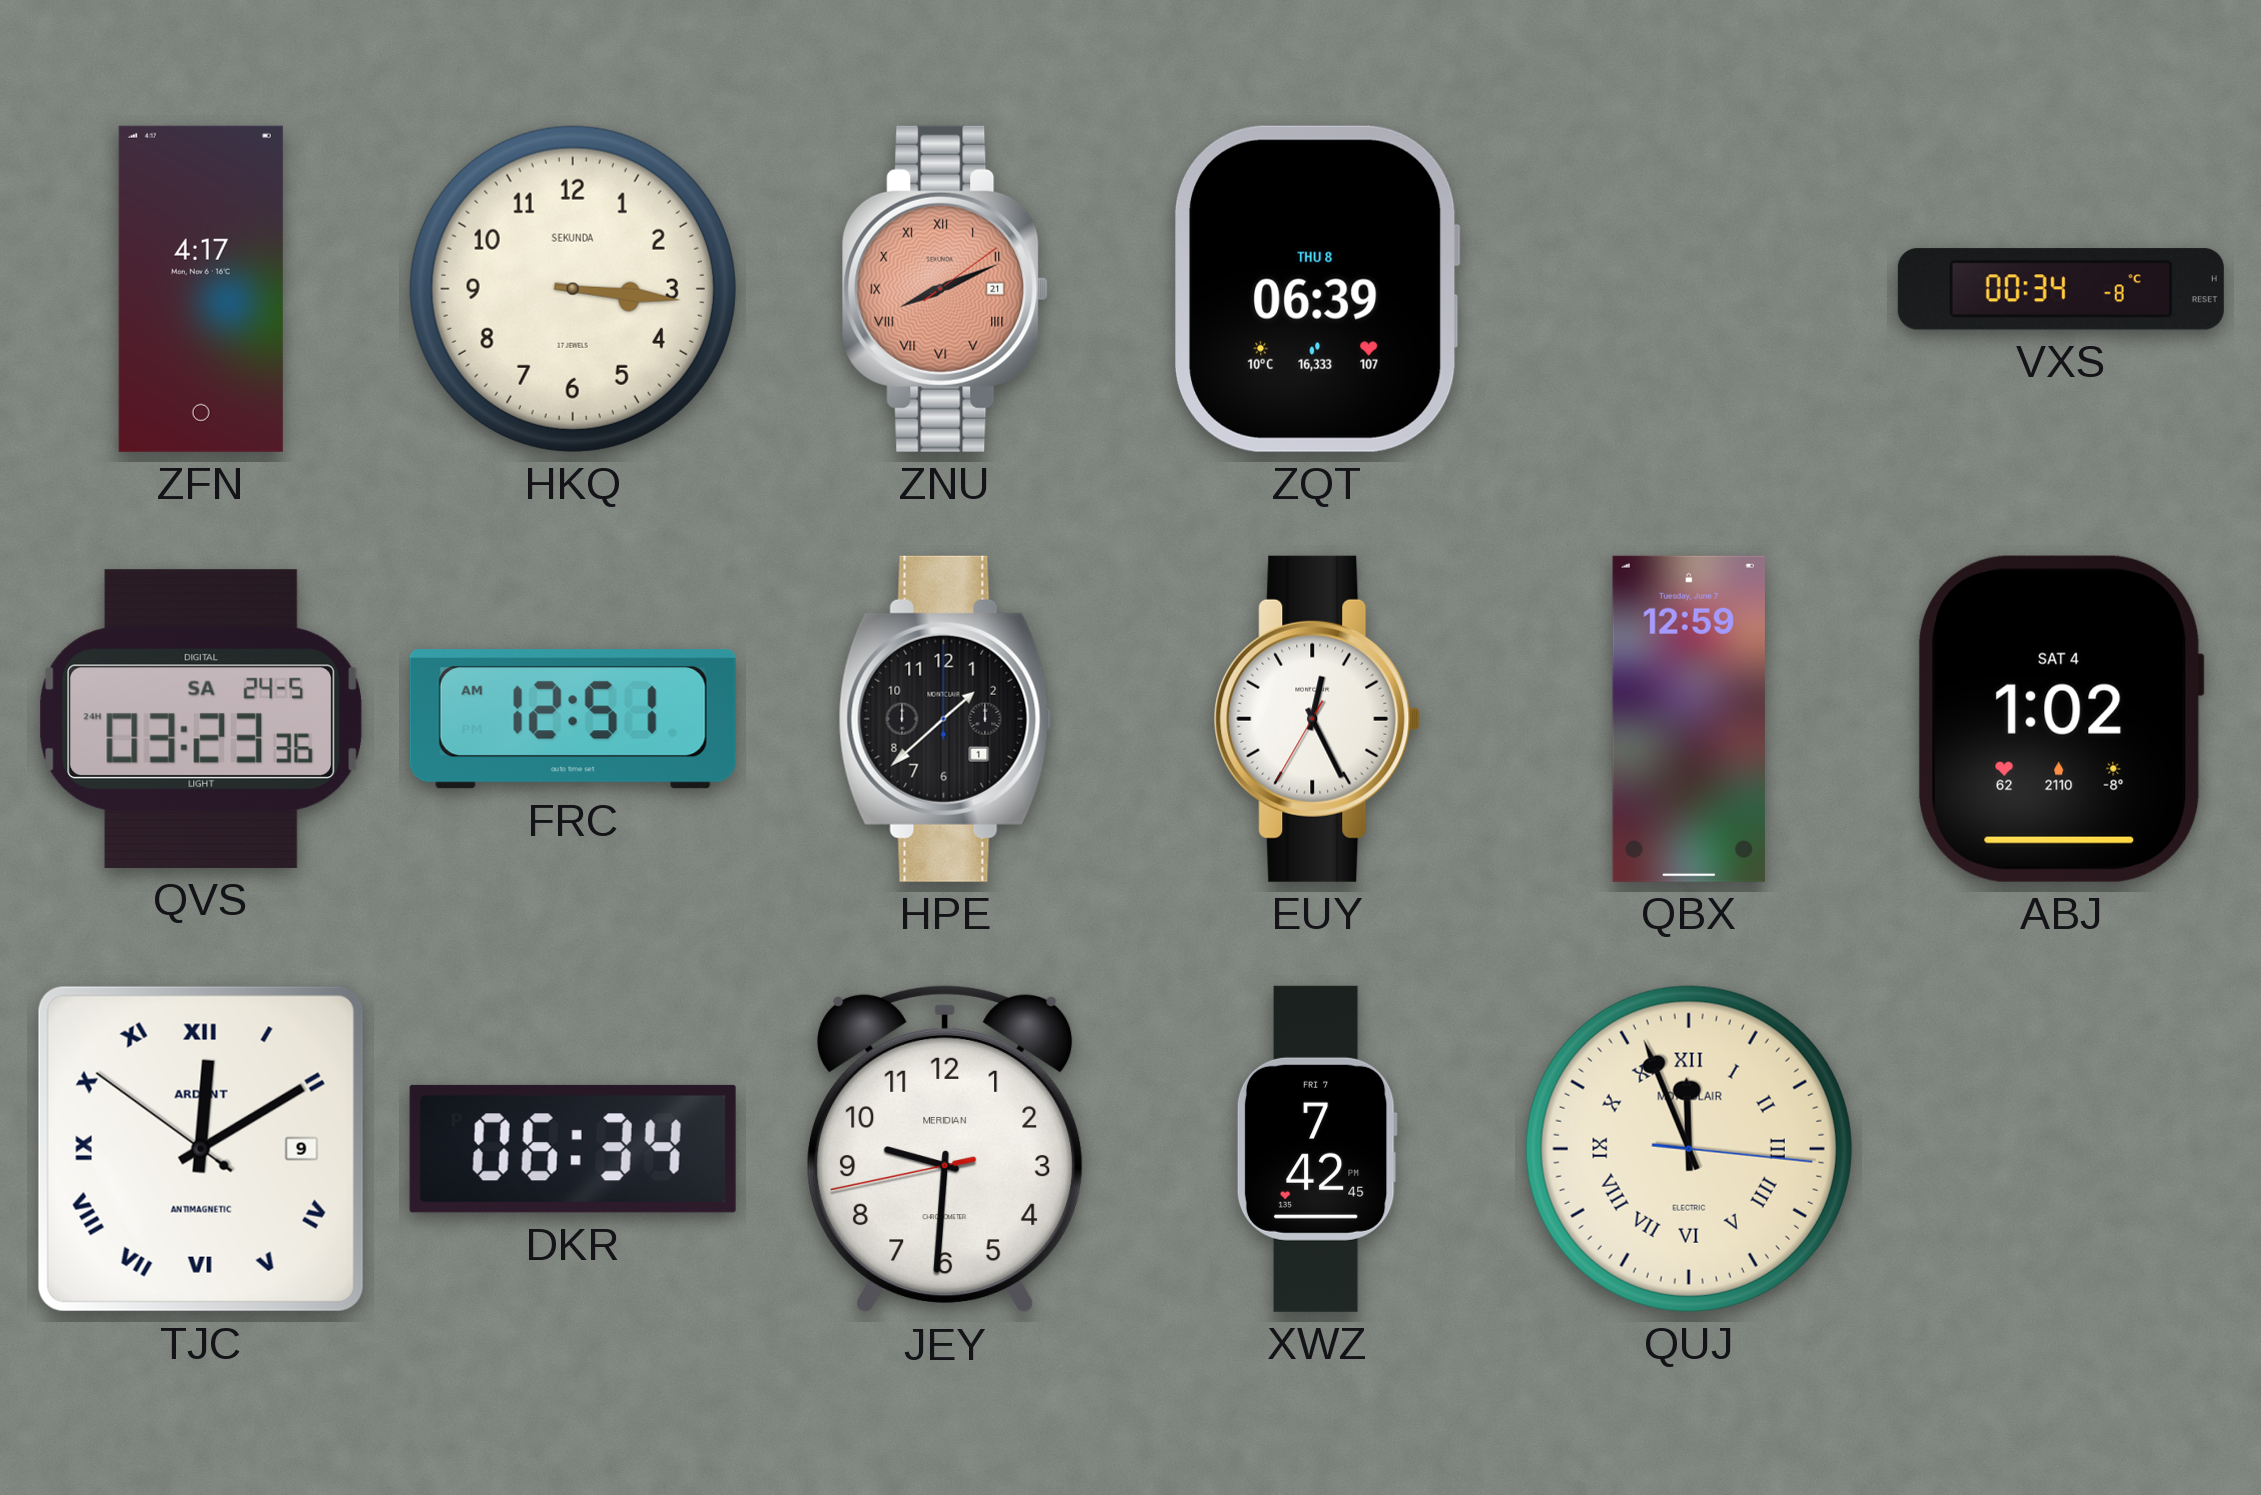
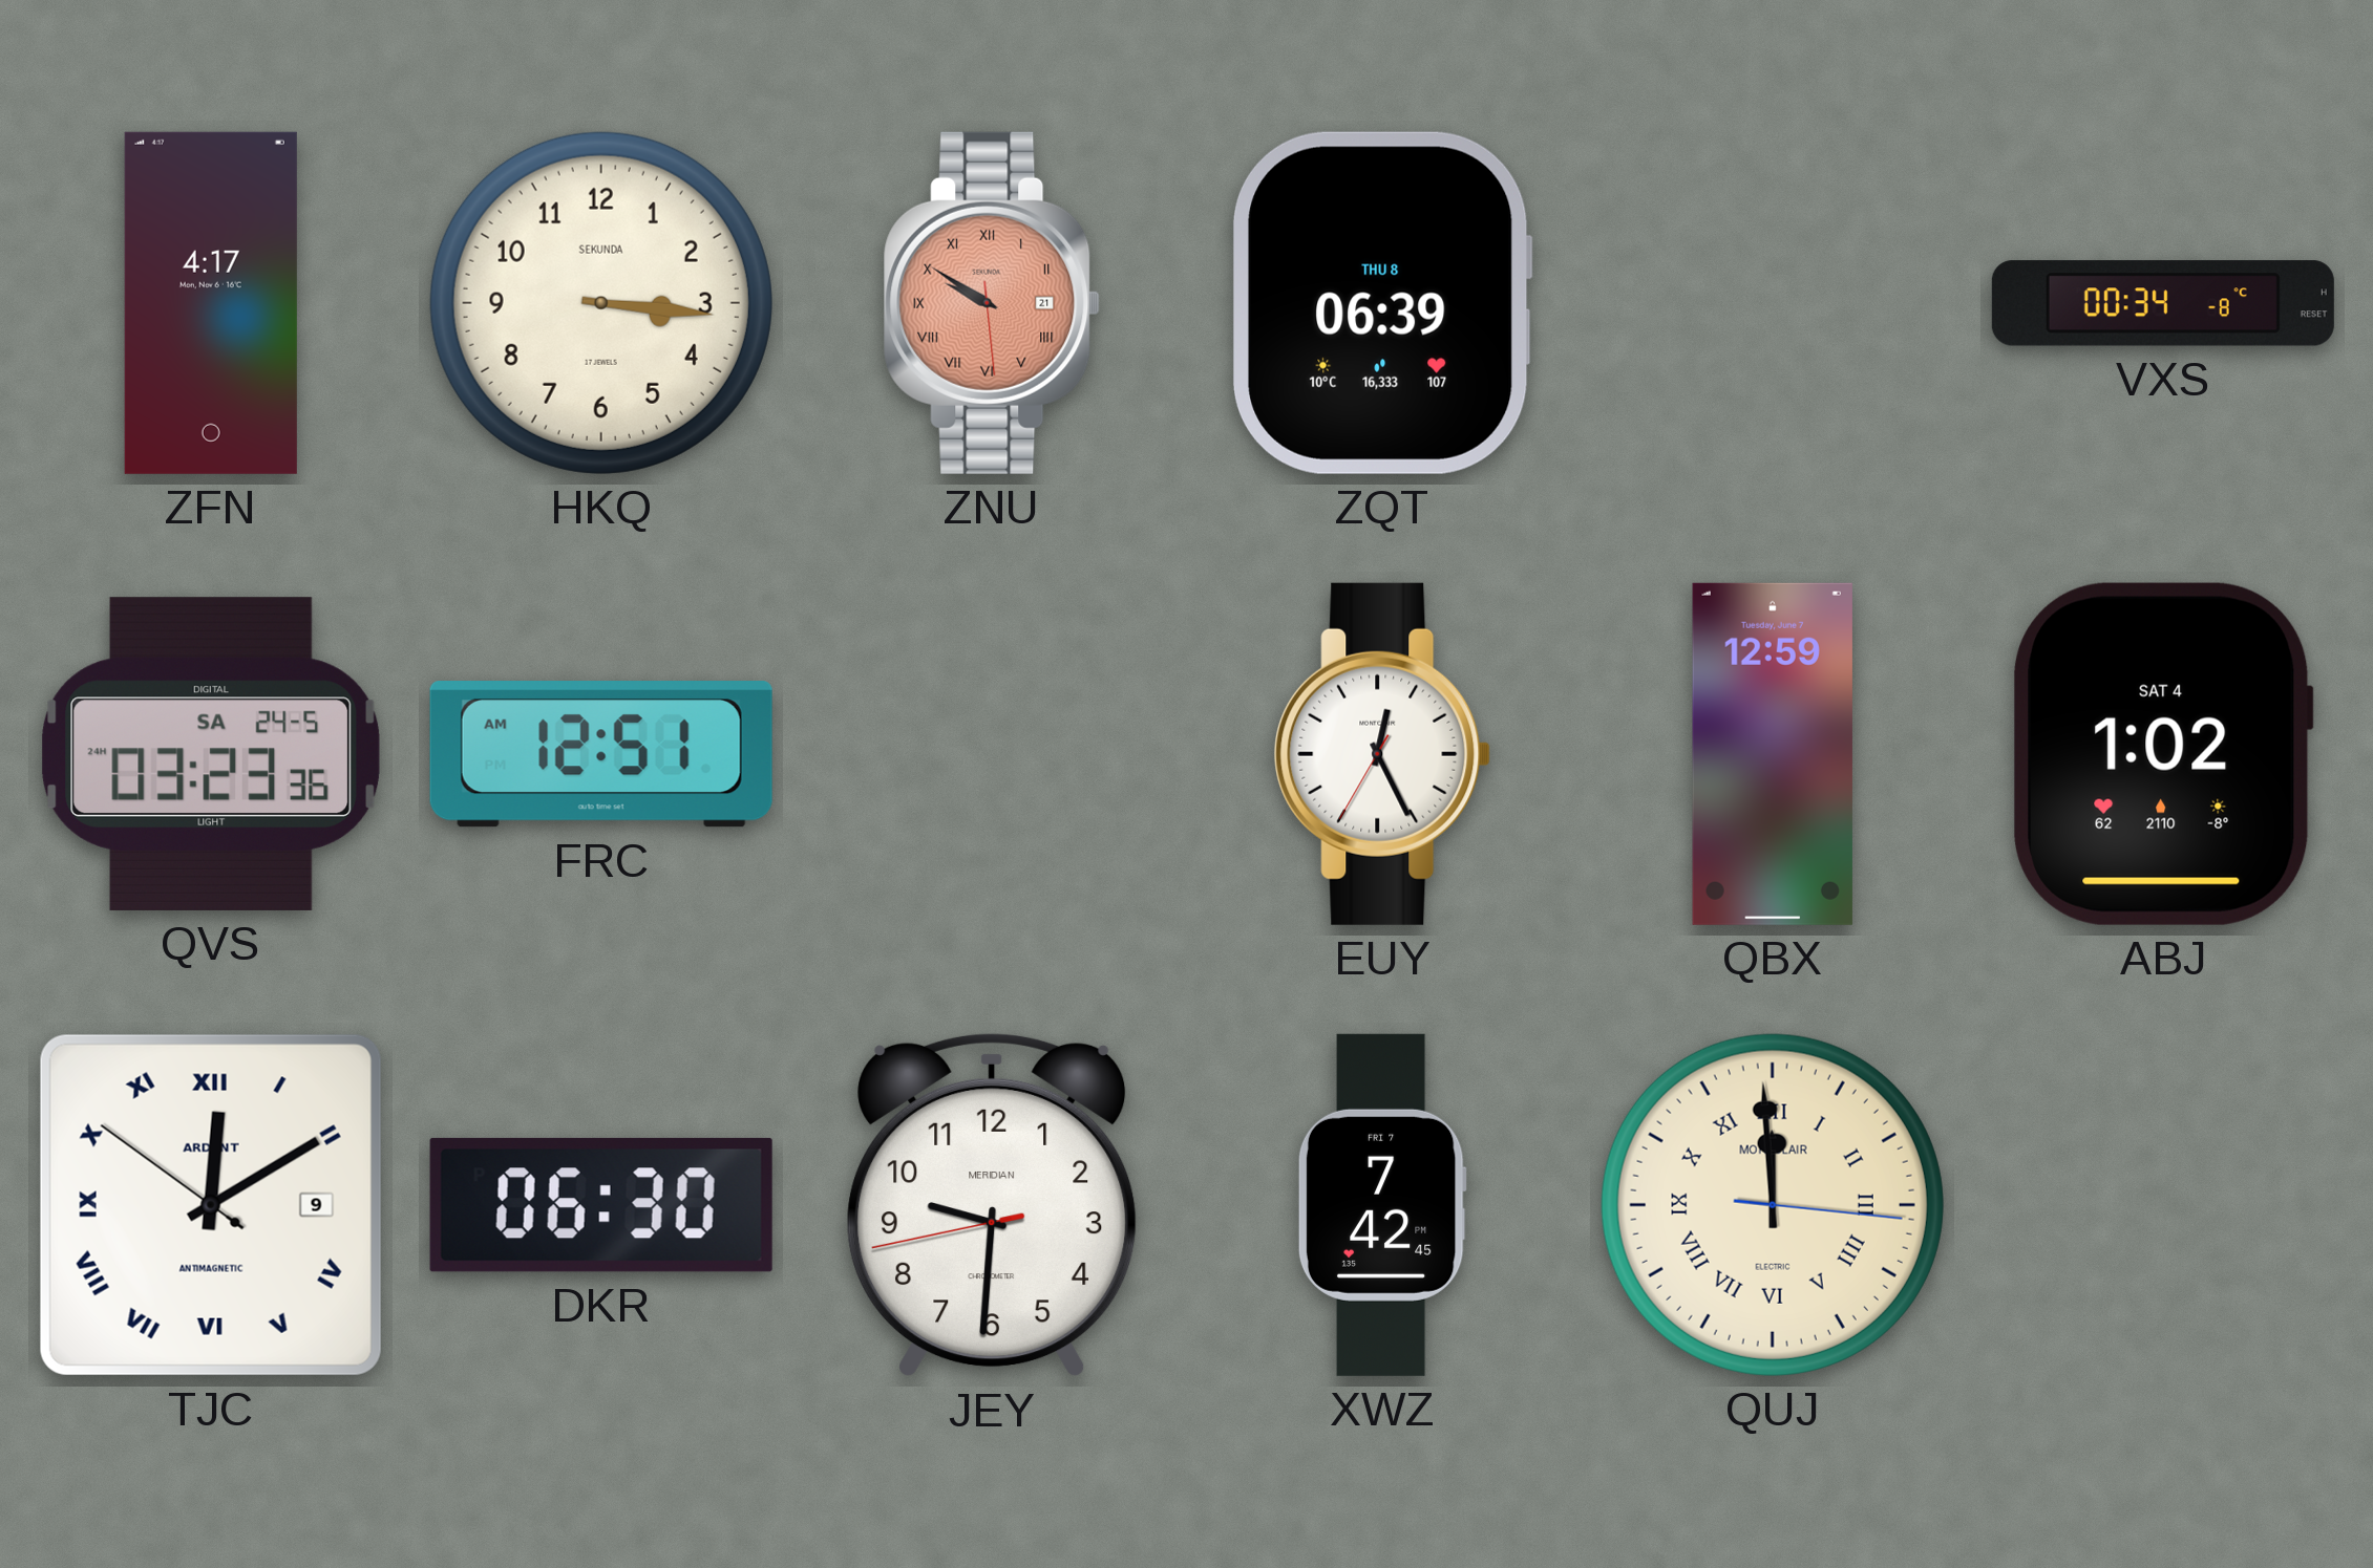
ZNU: 8:11 -> 9:50 (992, 303)
HPE: 1:38 -> none (945, 719)
DKR: 06:34 -> 06:30 (601, 1205)
QUJ: 11:56 -> 11:59 (1773, 1205)
